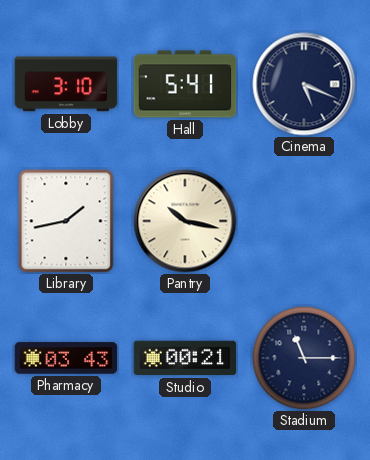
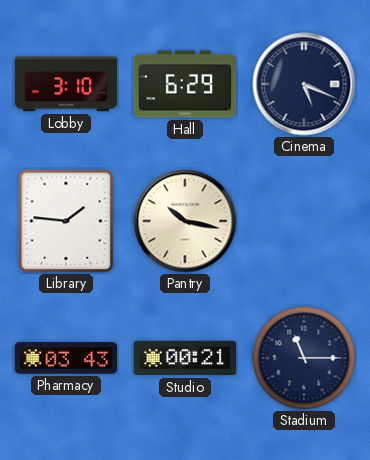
Hall: 5:41 -> 6:29 (185, 84)
Library: 1:43 -> 1:46 (66, 221)
